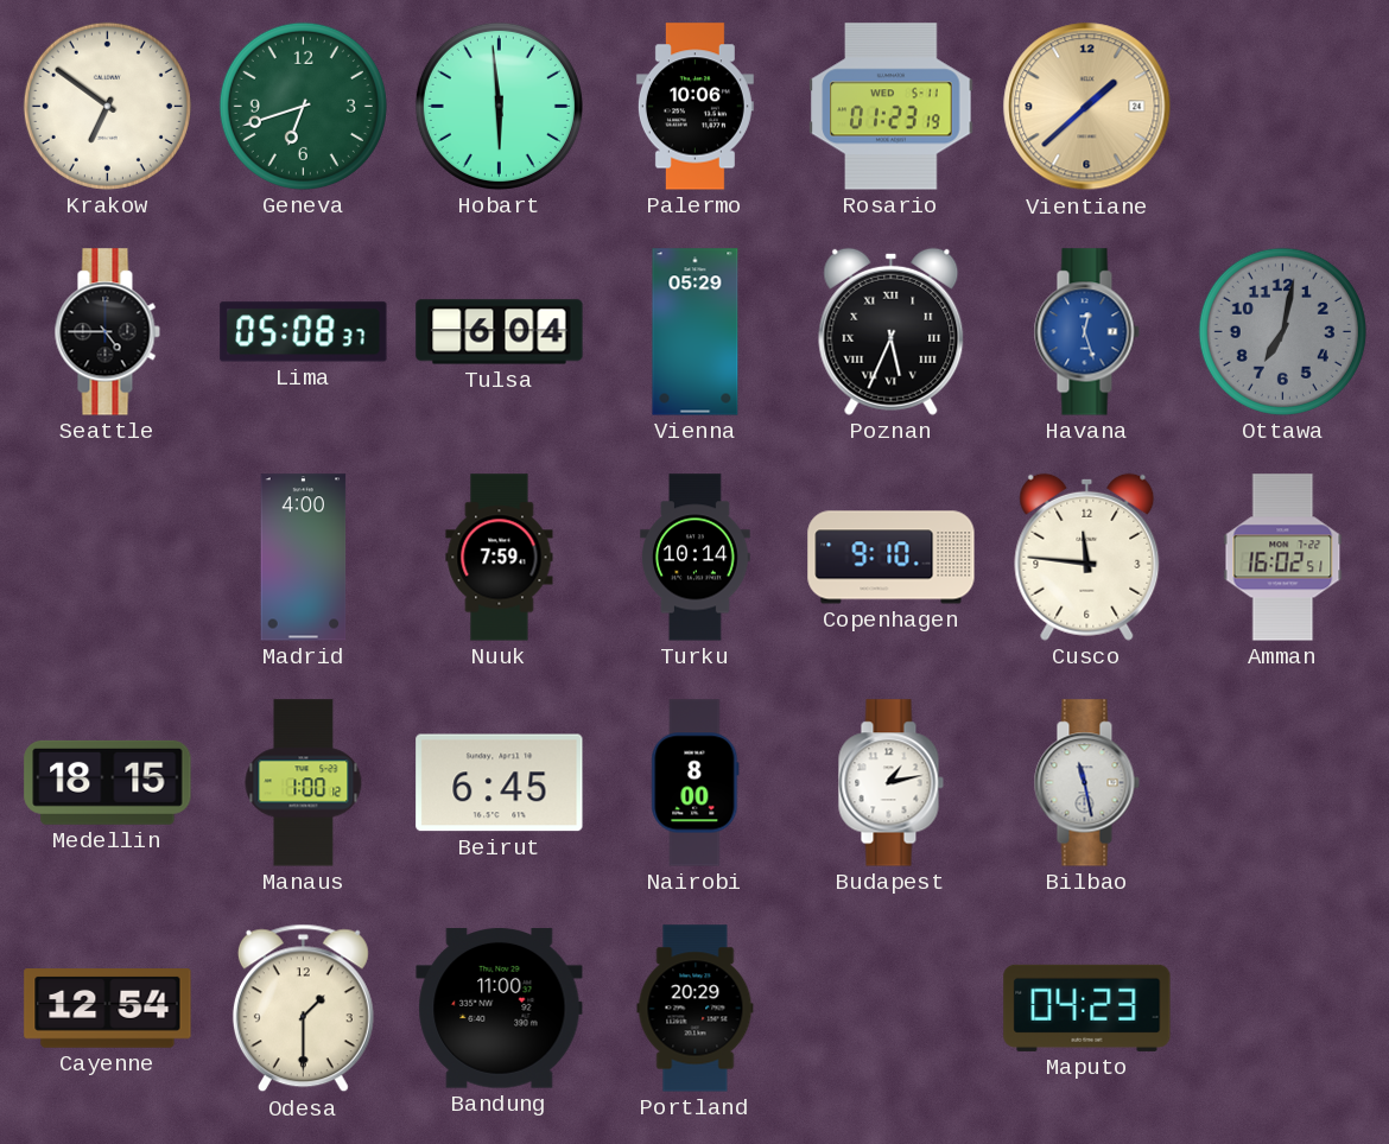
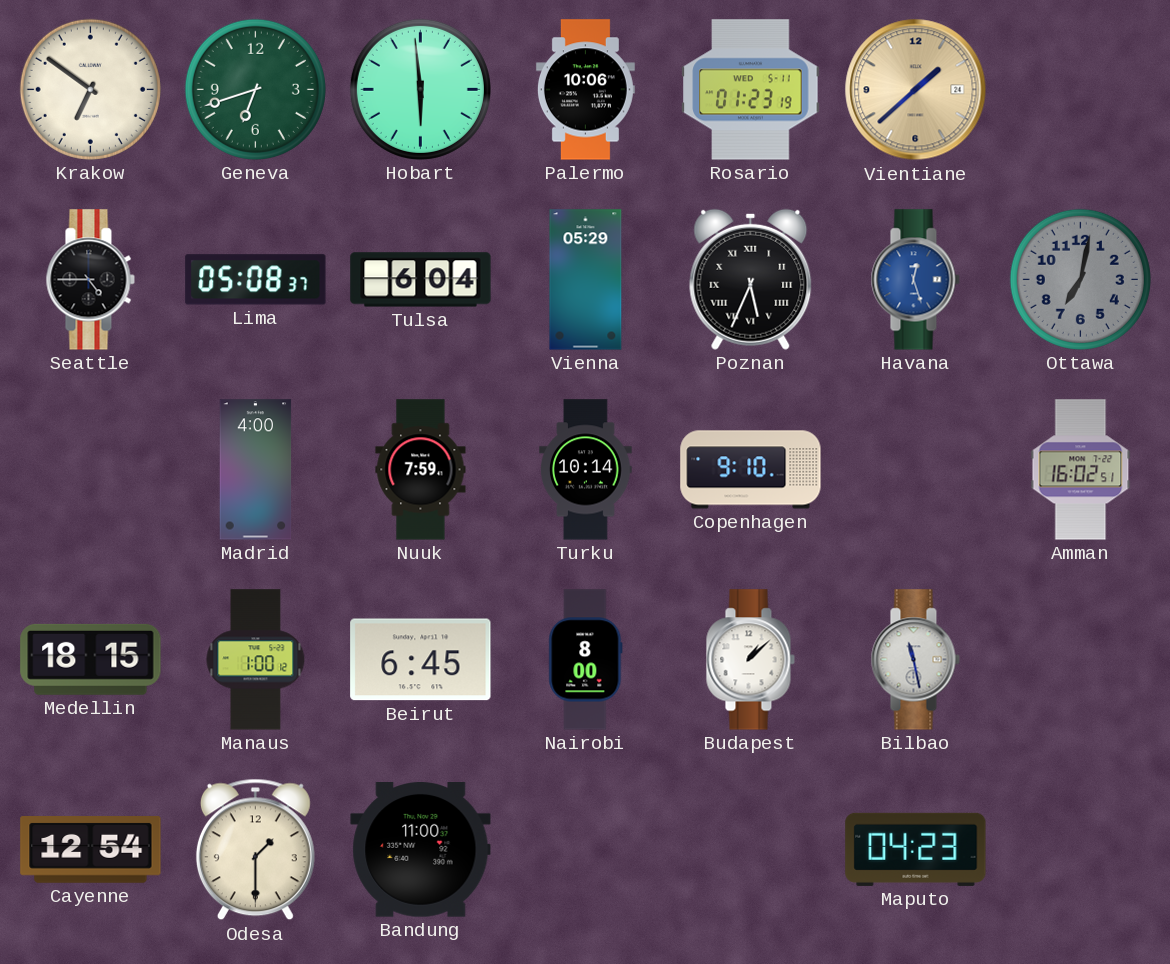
Cusco: 11:46 -> none (1087, 557)
Budapest: 1:13 -> 1:08 (750, 660)
Portland: 20:29 -> none (696, 1009)
